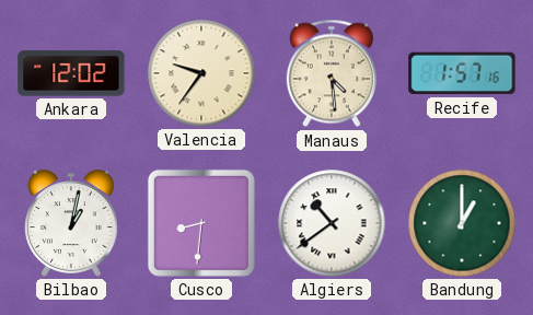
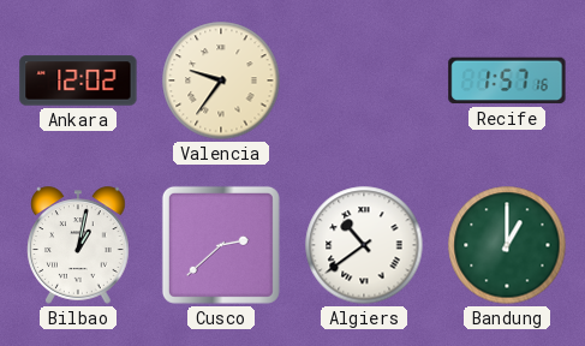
Manaus: 4:29 -> none (332, 73)
Cusco: 8:31 -> 2:38 (221, 245)
